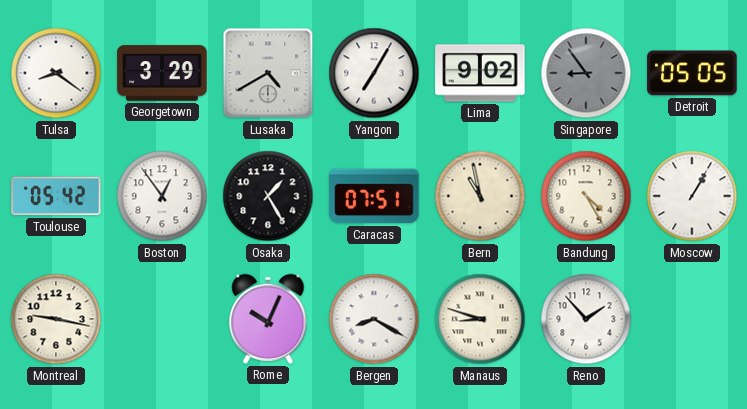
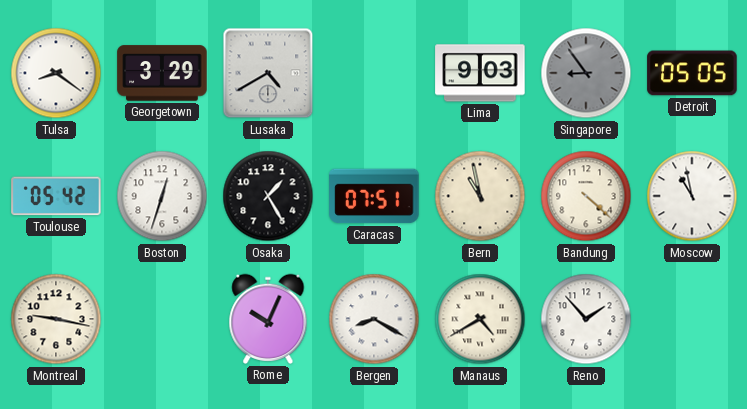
Yangon: 7:05 -> none (374, 73)
Lima: 9:02 -> 9:03 (480, 73)
Boston: 12:54 -> 12:33 (162, 196)
Bandung: 4:25 -> 4:22 (586, 196)
Moscow: 1:05 -> 10:58 (692, 196)
Manaus: 8:48 -> 4:40 (480, 319)
